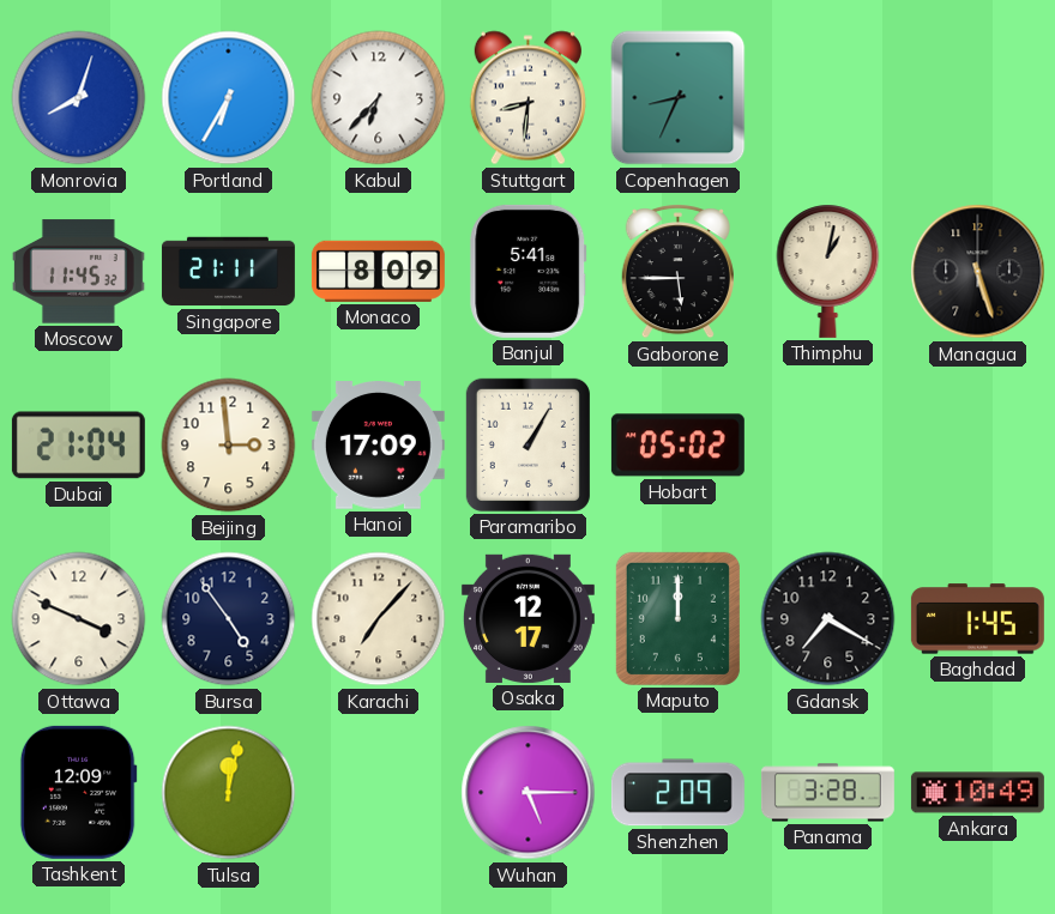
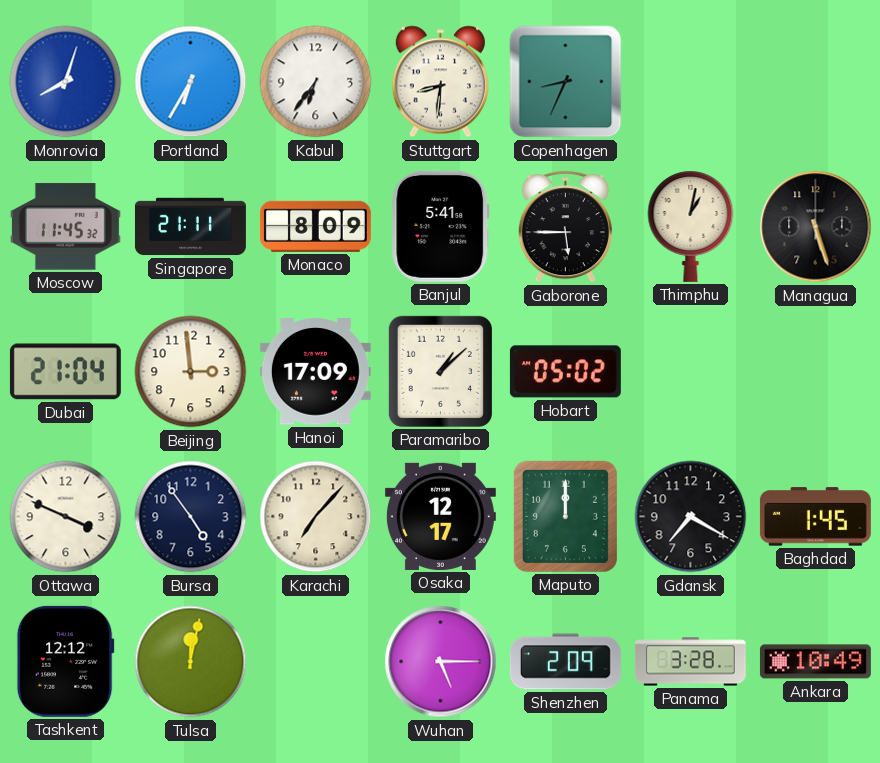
Kabul: 6:37 -> 6:36 (316, 82)
Paramaribo: 1:05 -> 1:08 (440, 371)
Tashkent: 12:09 -> 12:12 (65, 661)
